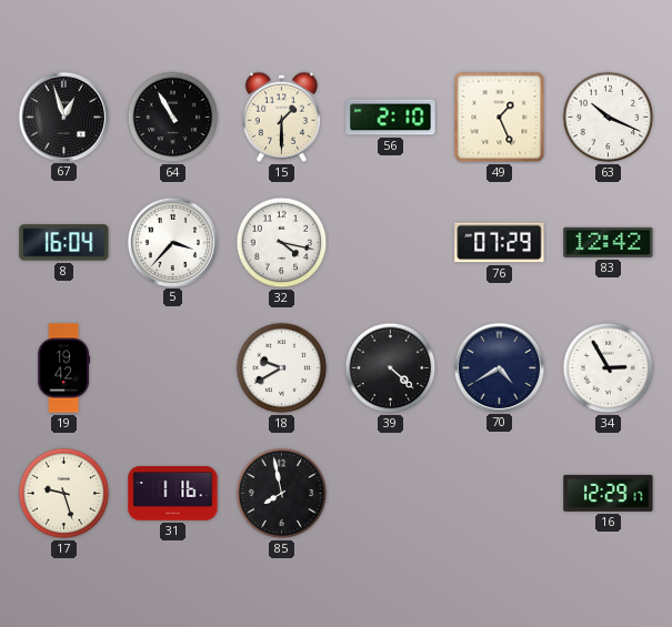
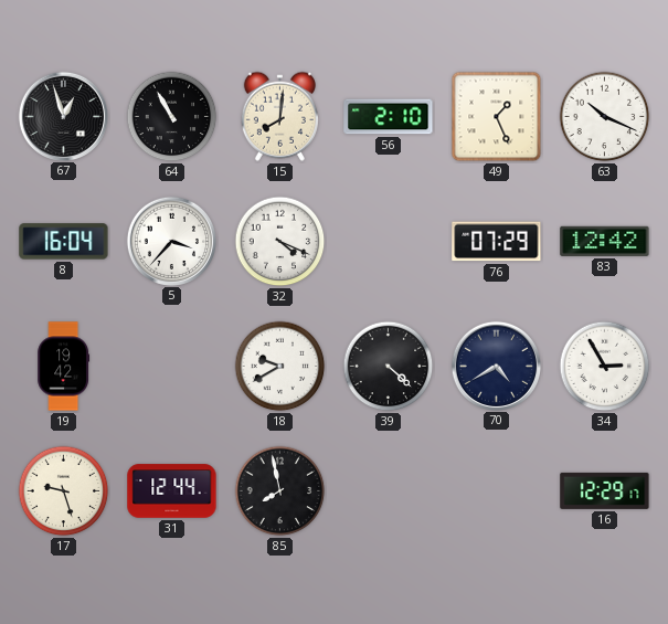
15: 1:30 -> 8:01 (279, 116)
32: 4:17 -> 4:19 (280, 242)
31: 1:16 -> 12:44 (172, 491)
